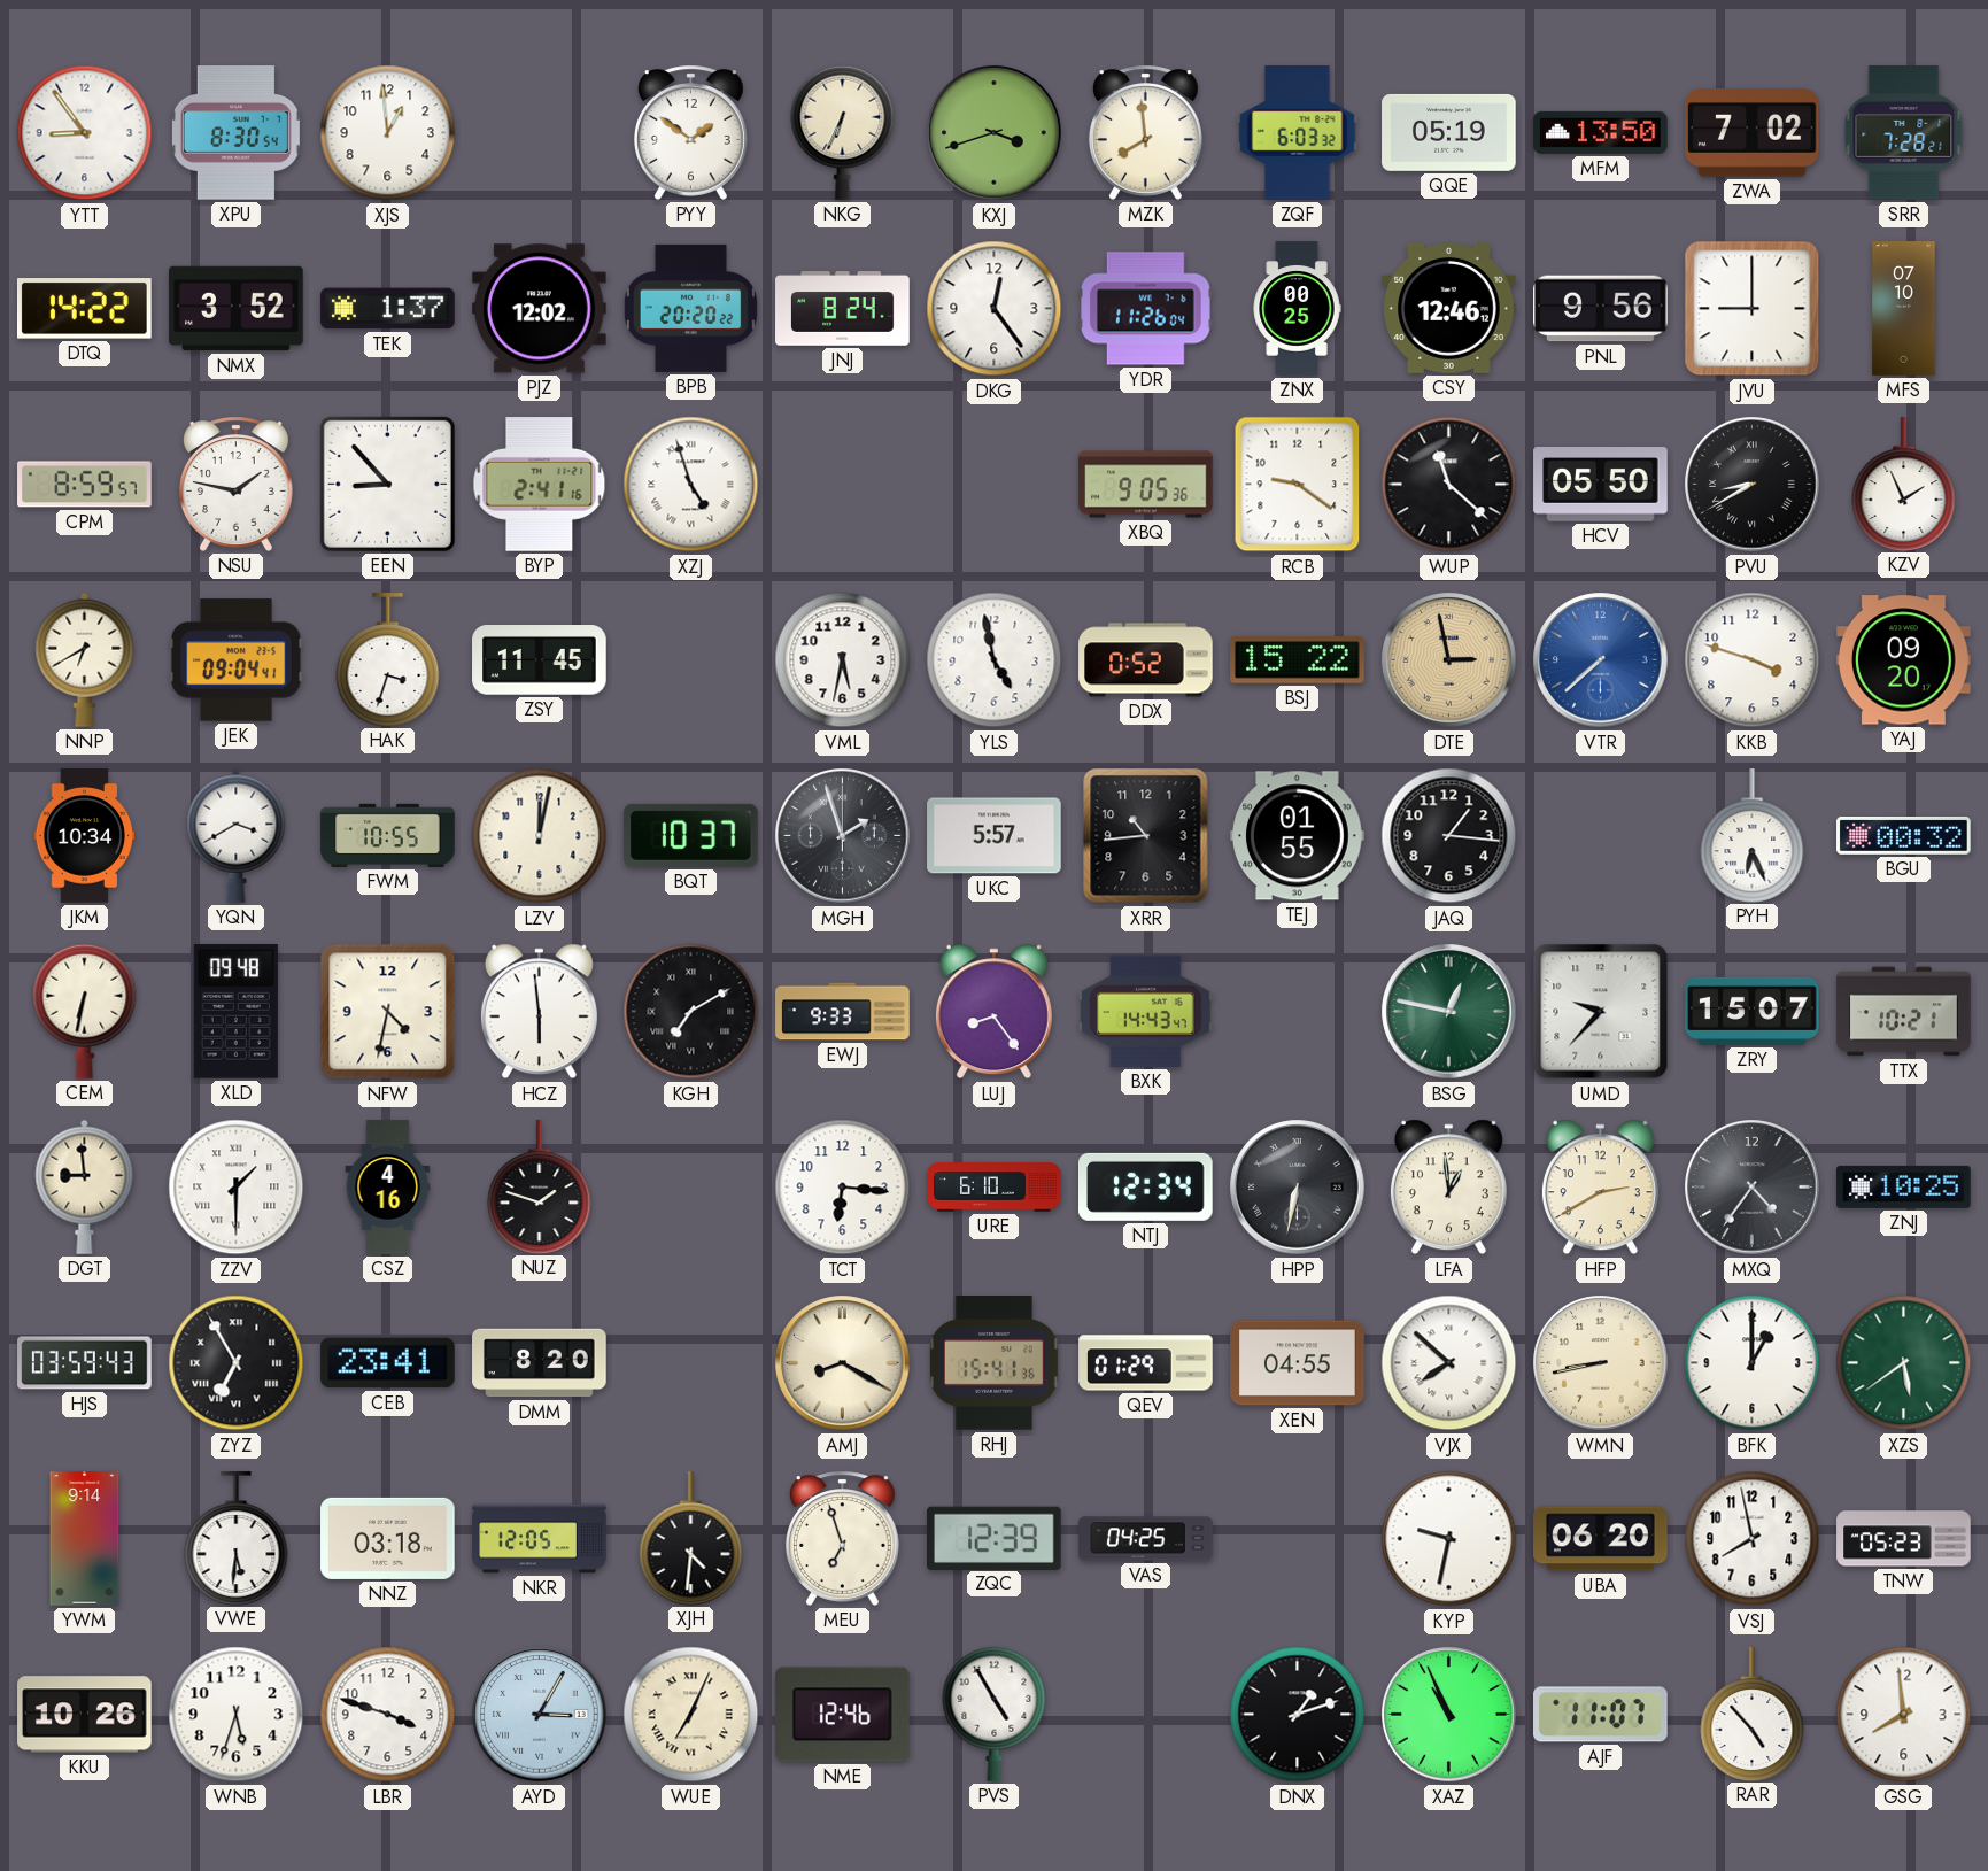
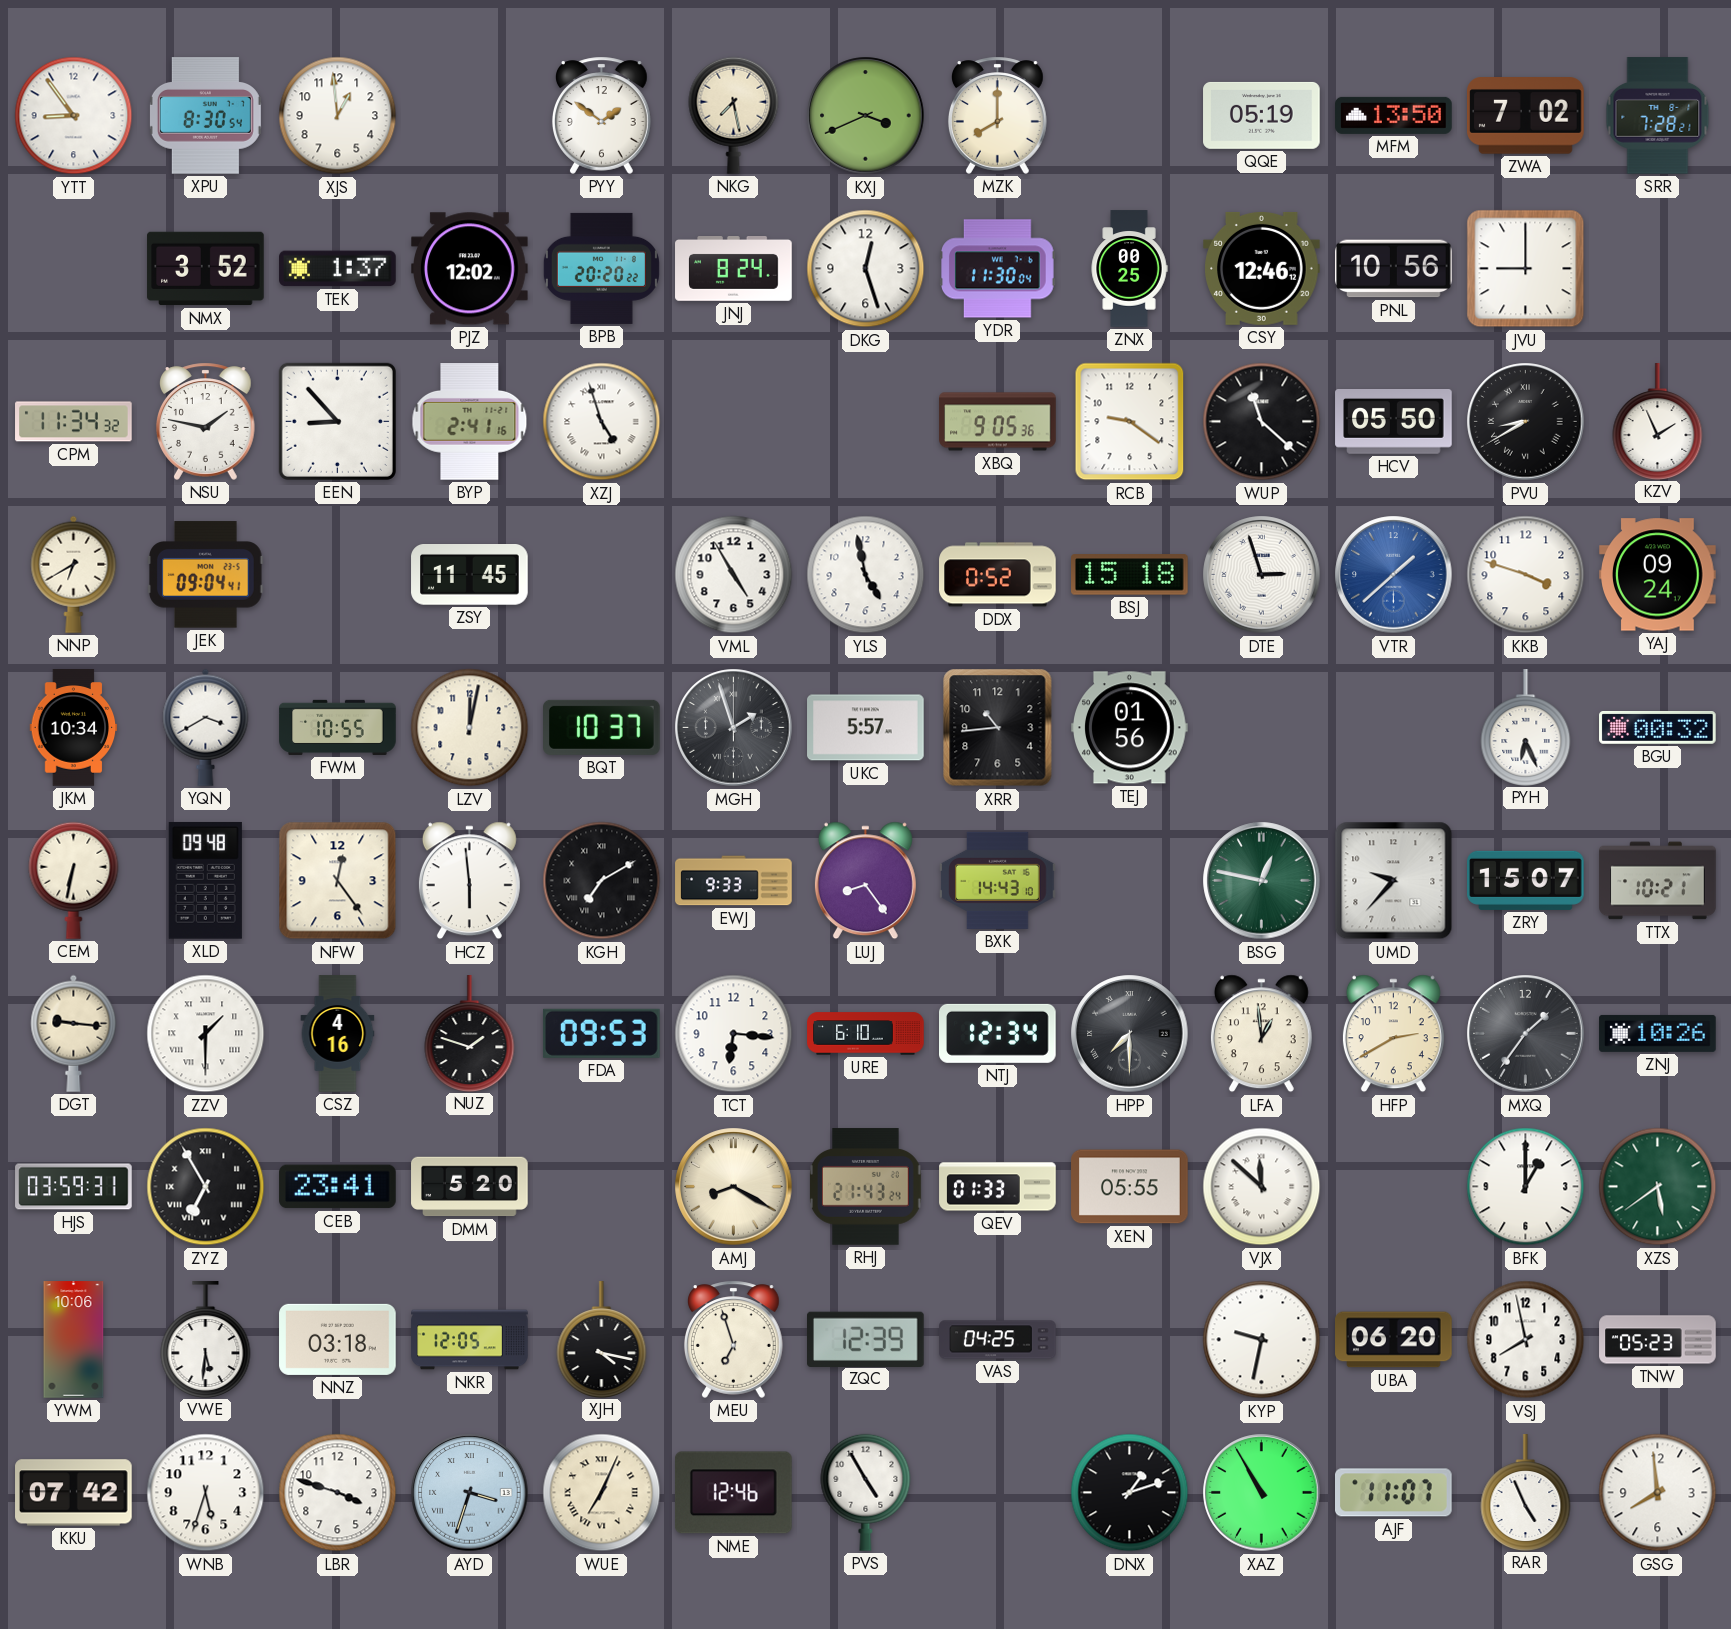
NKG: 6:34 -> 7:28 (734, 115)
KXJ: 3:42 -> 3:41 (866, 116)
MZK: 7:59 -> 8:00 (998, 115)
ZQF: 6:03 -> none (1298, 133)
DTQ: 14:22 -> none (84, 309)
DKG: 12:24 -> 12:27 (866, 269)
YDR: 11:26 -> 11:30 (998, 269)
PNL: 9:56 -> 10:56 (1394, 269)
MFS: 07:10 -> none (1904, 309)
CPM: 8:59 -> 11:34 (74, 422)
HAK: 3:33 -> none (388, 659)
VML: 5:32 -> 4:55 (734, 575)
BSJ: 15:22 -> 15:18 (1130, 575)
DTE: 2:58 -> 2:57 (1262, 575)
DTE dial: champagne -> white (1262, 575)
VTR: 7:38 -> 1:38 (1394, 575)
YAJ: 09:20 -> 09:24 (1658, 575)
TEJ: 01:55 -> 01:56 (1130, 728)
JAQ: 1:16 -> none (1449, 836)
NFW: 4:32 -> 12:24 (338, 881)
BXK: 14:43:47 -> 14:43:10 (998, 880)
DGT: 8:59 -> 9:16 (74, 1033)
FDA: none -> 09:53 (601, 1033)
HPP: 6:32 -> 7:30 (1130, 1034)
MXQ: 4:36 -> 1:36 (1526, 1034)
ZNJ: 10:25 -> 10:26 (1658, 1033)
HJS: 03:59:43 -> 03:59:31 (74, 1187)
DMM: 8:20 -> 5:20 (470, 1187)
RHJ: 15:41 -> 21:43 (866, 1187)
QEV: 01:29 -> 01:33 (998, 1187)
XEN: 04:55 -> 05:55 (1130, 1187)
VJX: 7:52 -> 11:52 (1262, 1187)
WMN: 8:43 -> none (1601, 1363)
YWM: 9:14 -> 10:06 (74, 1340)
XJH: 4:31 -> 4:17 (602, 1339)
KKU: 10:26 -> 07:42 (74, 1493)
AYD: 3:05 -> 3:33 (470, 1493)
XAZ: 10:56 -> 10:55 (1262, 1493)
RAR: 4:53 -> 4:56 (1526, 1492)
